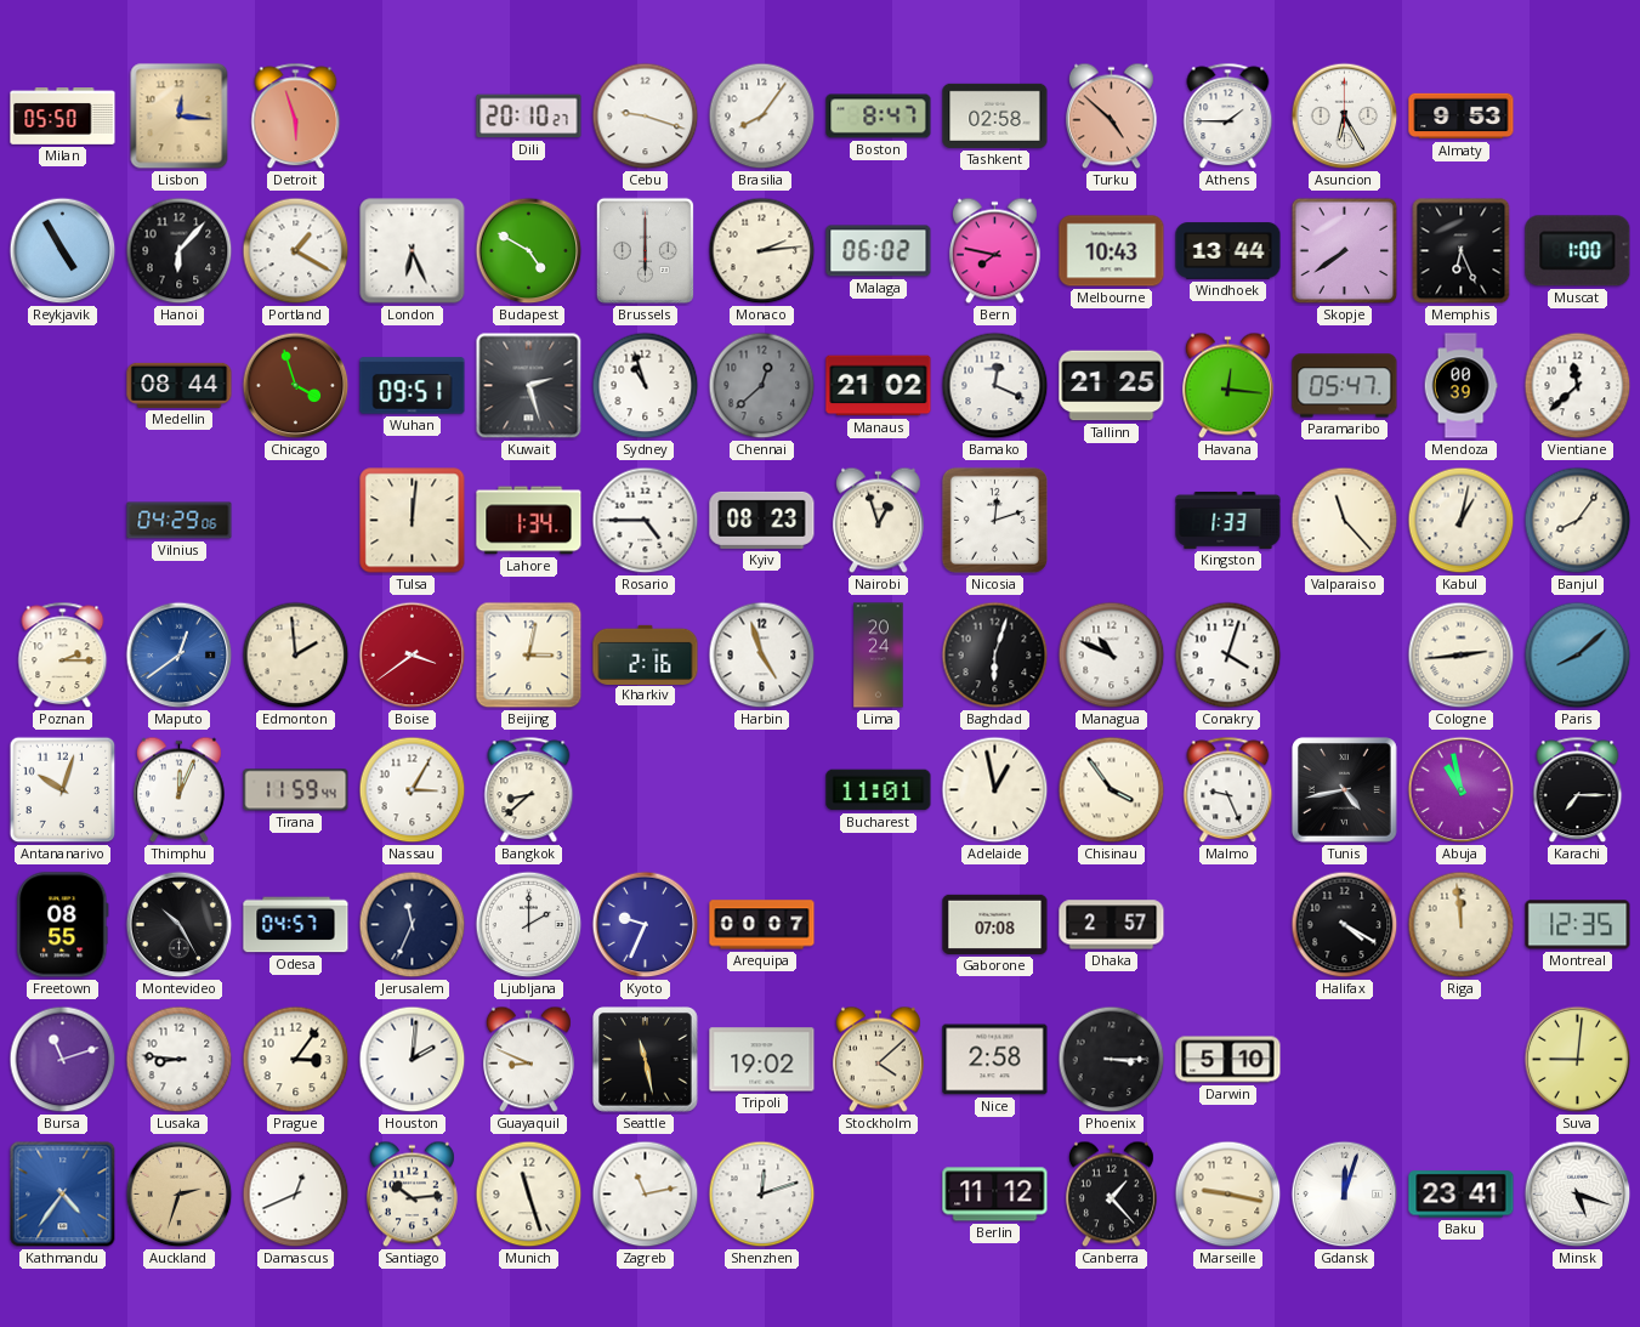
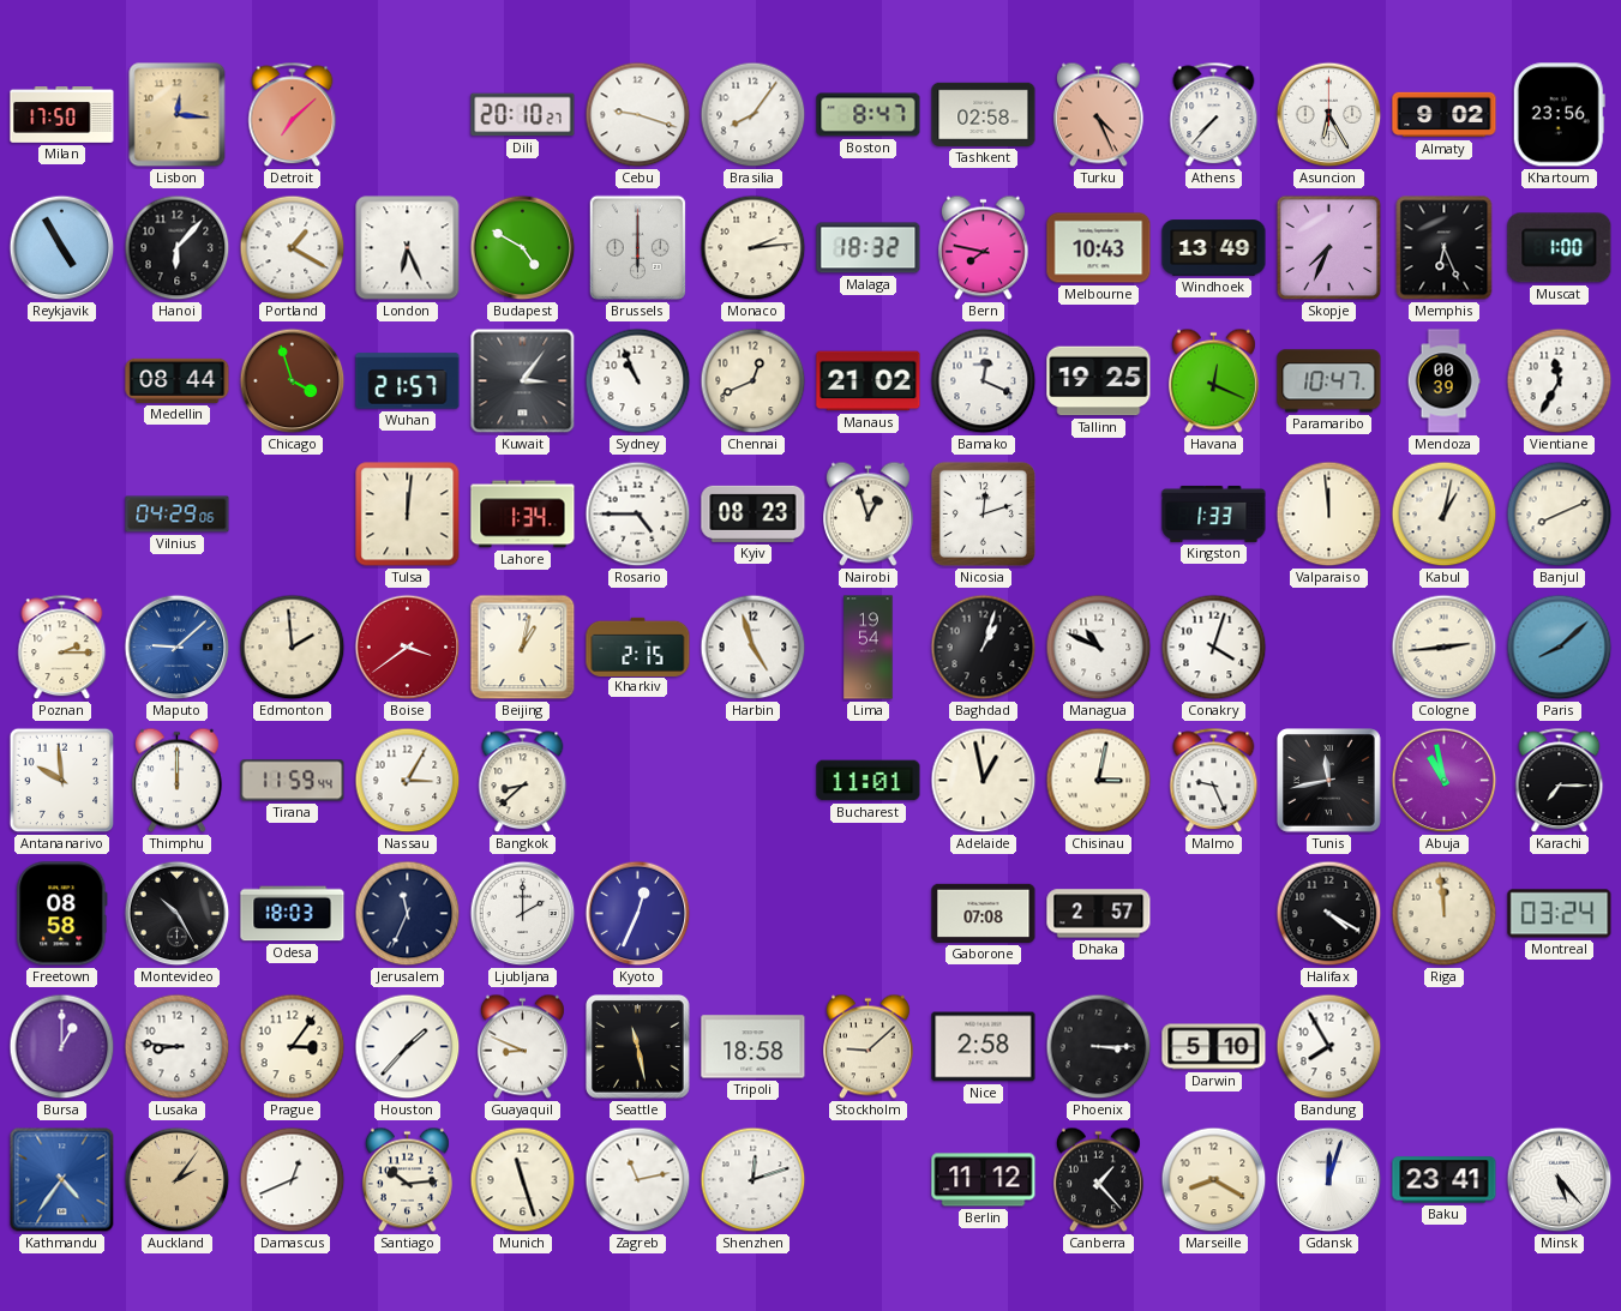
Milan: 05:50 -> 17:50 (62, 115)
Detroit: 5:57 -> 7:08 (293, 115)
Turku: 4:52 -> 4:26 (1098, 115)
Athens: 1:45 -> 7:37 (1214, 115)
Almaty: 9:53 -> 9:02 (1445, 115)
Khartoum: none -> 23:56 (1559, 115)
Malaga: 06:02 -> 18:32 (869, 248)
Windhoek: 13:44 -> 13:49 (1214, 248)
Skopje: 7:39 -> 7:34 (1329, 248)
Wuhan: 09:51 -> 21:57 (408, 381)
Kuwait: 2:27 -> 3:06 (523, 381)
Sydney: 10:57 -> 10:56 (638, 381)
Chennai: 12:38 -> 12:41 (754, 381)
Chennai dial: grey -> cream (754, 381)
Tallinn: 21:25 -> 19:25 (1099, 381)
Havana: 12:16 -> 12:19 (1213, 381)
Paramaribo: 05:47 -> 10:47 (1329, 381)
Vientiane: 11:38 -> 11:35 (1560, 381)
Valparaiso: 11:23 -> 11:59 (1329, 515)
Banjul: 8:06 -> 8:11 (1560, 515)
Maputo: 12:39 -> 9:08 (178, 648)
Beijing: 3:02 -> 1:02 (523, 648)
Kharkiv: 2:16 -> 2:15 (638, 647)
Lima: 20:24 -> 19:54 (869, 648)
Baghdad: 6:03 -> 1:03 (984, 648)
Antananarivo: 10:03 -> 9:59 (62, 781)
Thimphu: 12:04 -> 12:00 (176, 781)
Chisinau: 3:54 -> 3:02 (1099, 781)
Tunis: 4:43 -> 11:43 (1329, 781)
Freetown: 08:55 -> 08:58 (62, 914)
Odesa: 04:57 -> 18:03 (293, 914)
Kyoto: 9:34 -> 12:34 (638, 914)
Arequipa: 00:07 -> none (762, 925)
Montreal: 12:35 -> 03:24 (1560, 914)
Bursa: 11:12 -> 1:00 (62, 1047)
Houston: 2:01 -> 1:37 (408, 1047)
Tripoli: 19:02 -> 18:58 (754, 1047)
Stockholm: 4:08 -> 9:08 (867, 1047)
Bandung: none -> 7:55 (1329, 1047)
Suva: 9:01 -> none (1578, 1060)
Auckland: 2:33 -> 2:06 (178, 1180)
Marseille: 9:17 -> 8:20 (1214, 1180)
Minsk: 5:18 -> 5:23 (1560, 1180)
